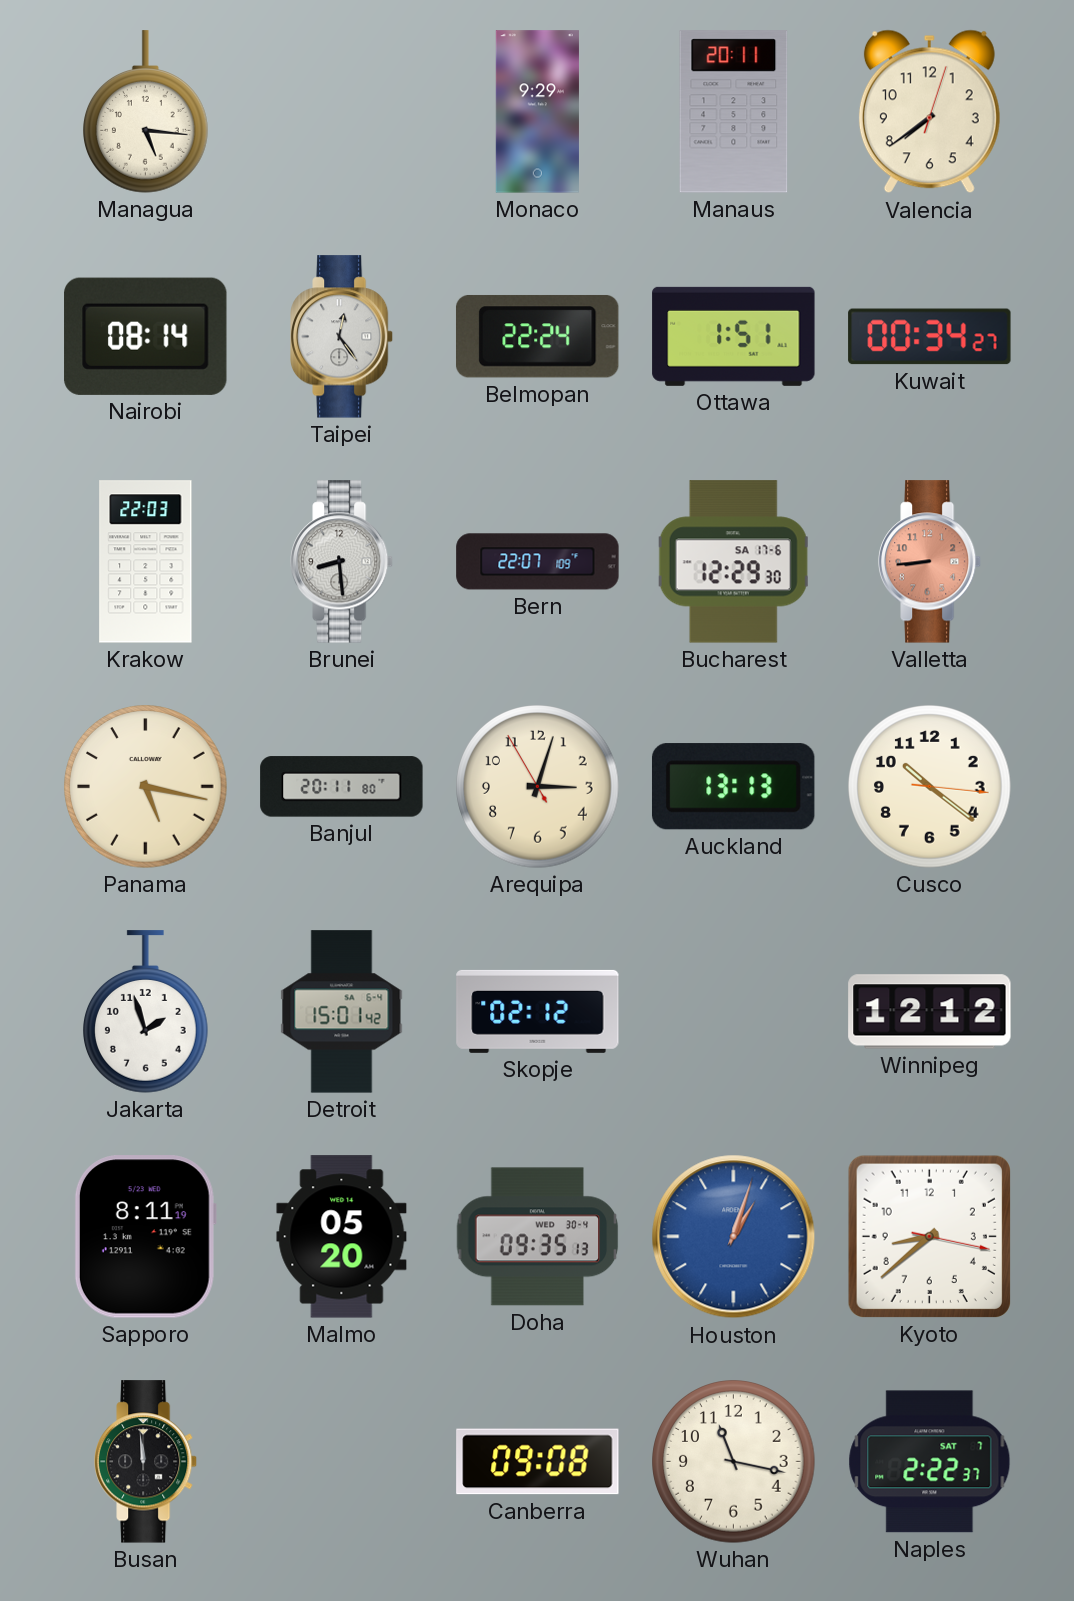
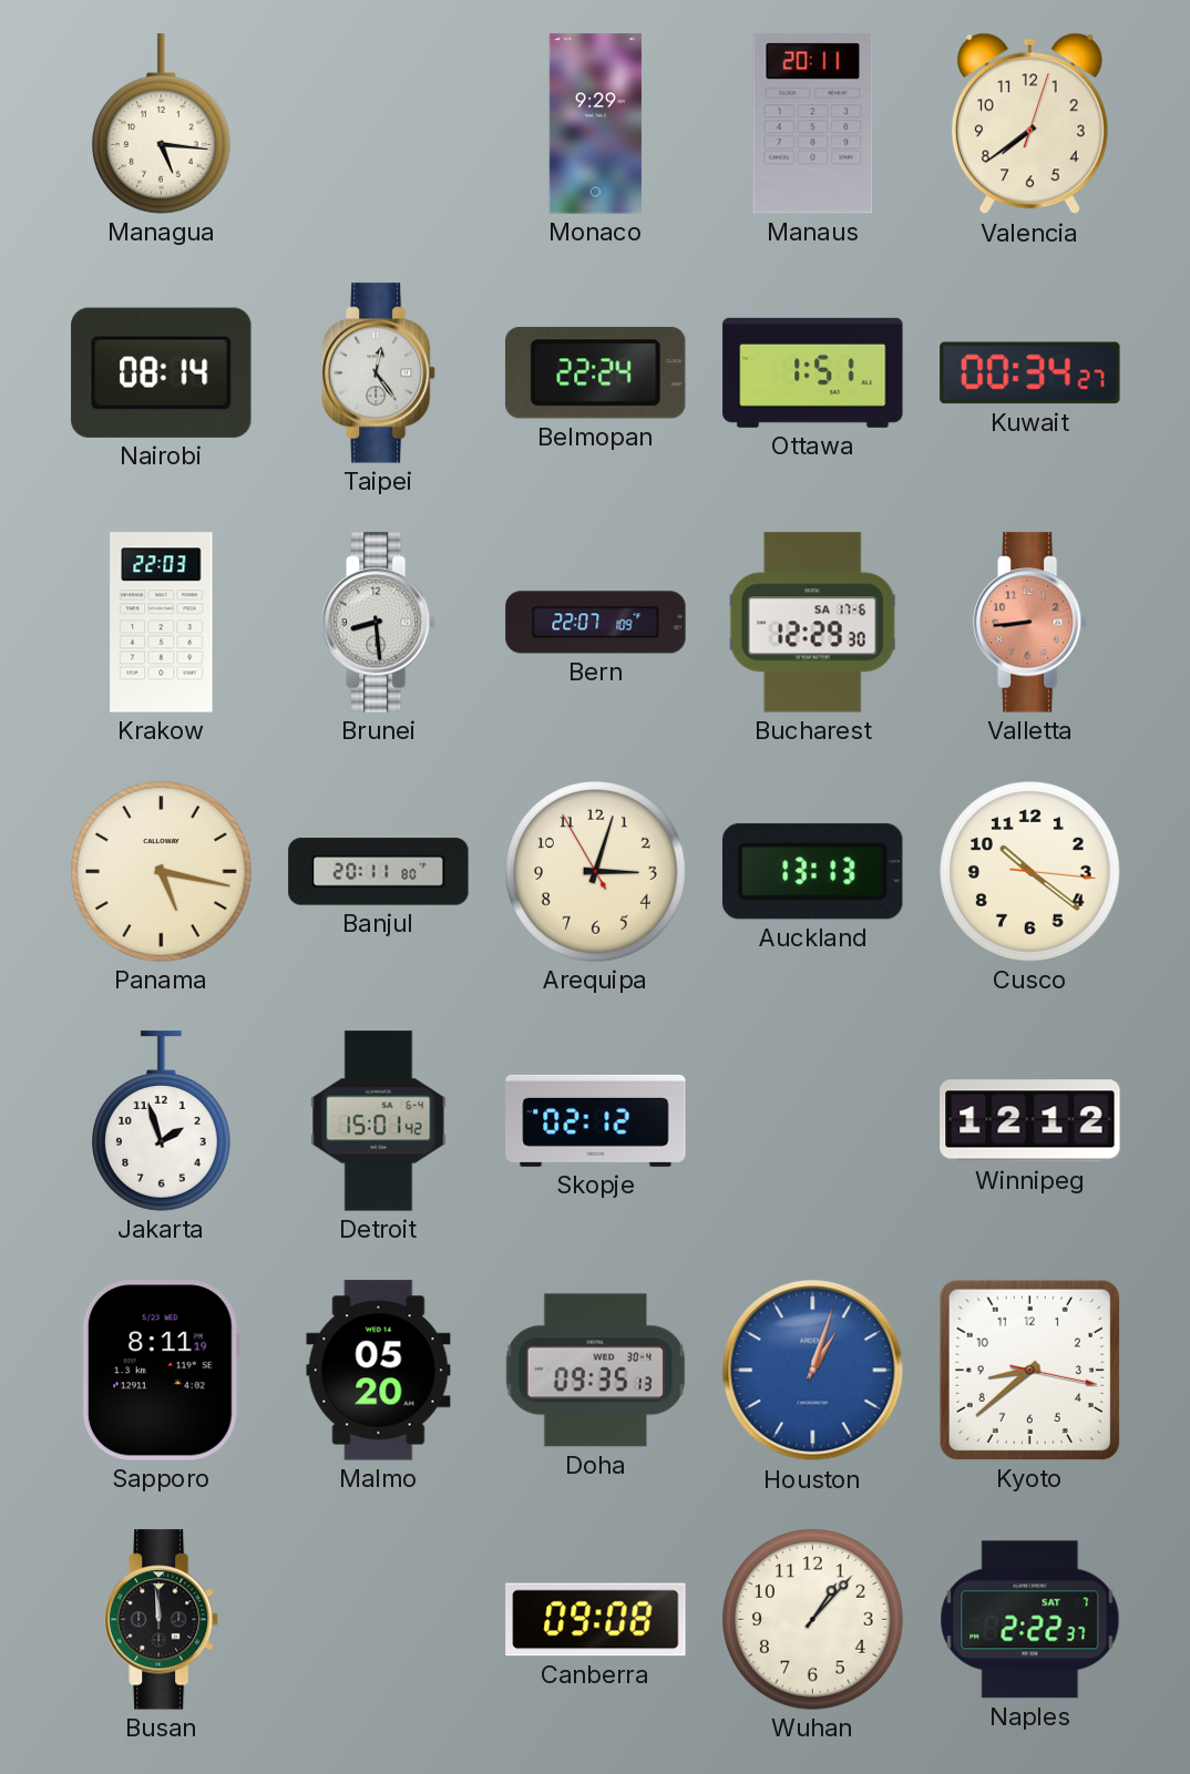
Wuhan: 11:17 -> 1:07 (813, 1620)
